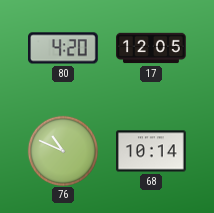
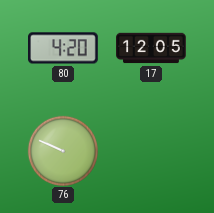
76: 10:49 -> 9:49 (62, 150)
68: 10:14 -> none (152, 151)
